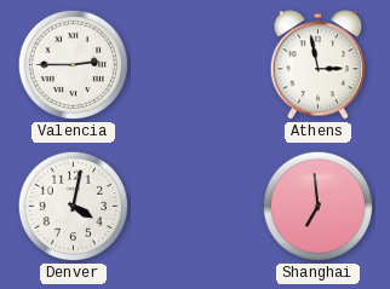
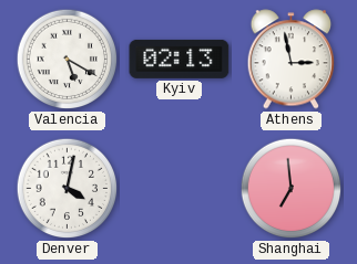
Valencia: 2:45 -> 5:20 (68, 60)
Kyiv: none -> 02:13 (180, 59)
